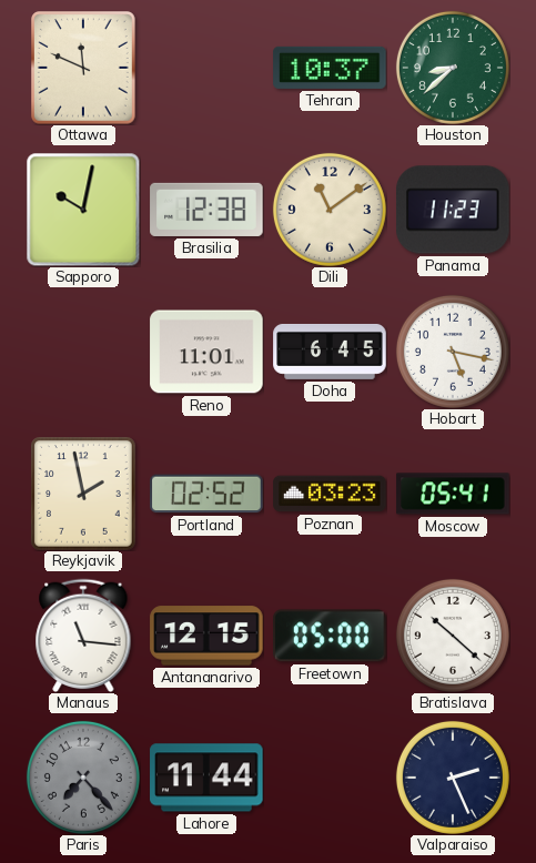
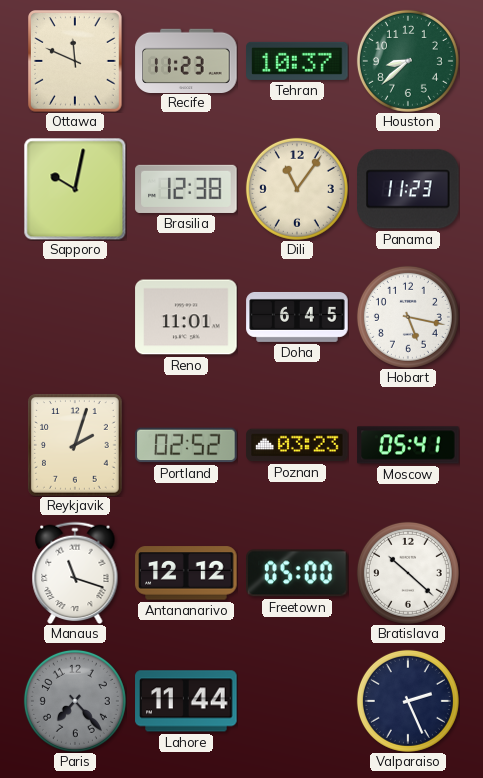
Recife: none -> 11:23 (186, 60)
Dili: 11:09 -> 11:06 (297, 189)
Reykjavik: 1:58 -> 2:03 (76, 446)
Manaus: 11:16 -> 11:18 (75, 573)
Antananarivo: 12:15 -> 12:12 (186, 573)
